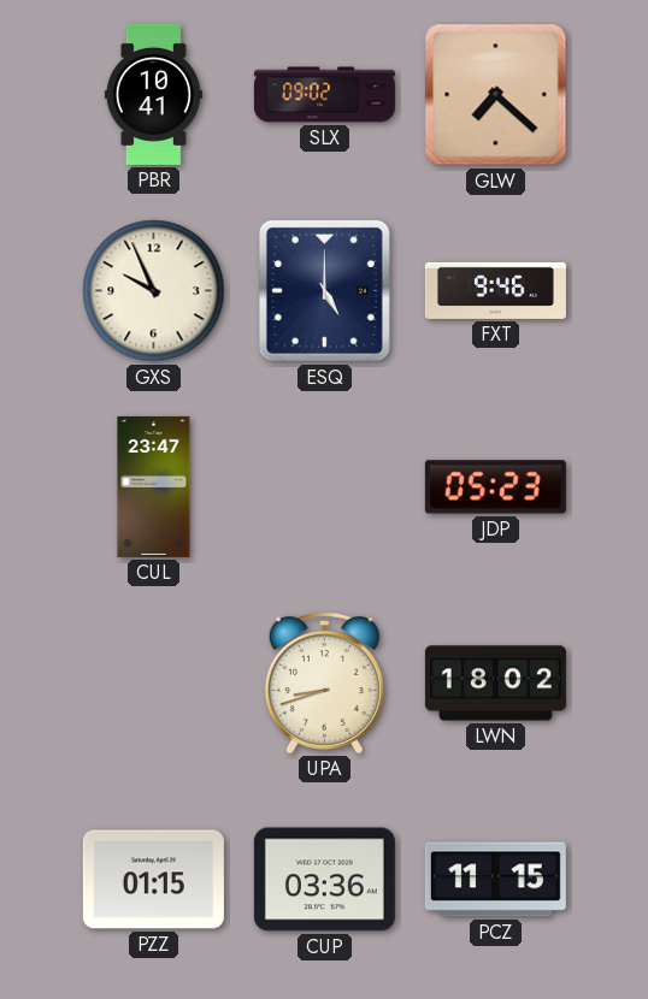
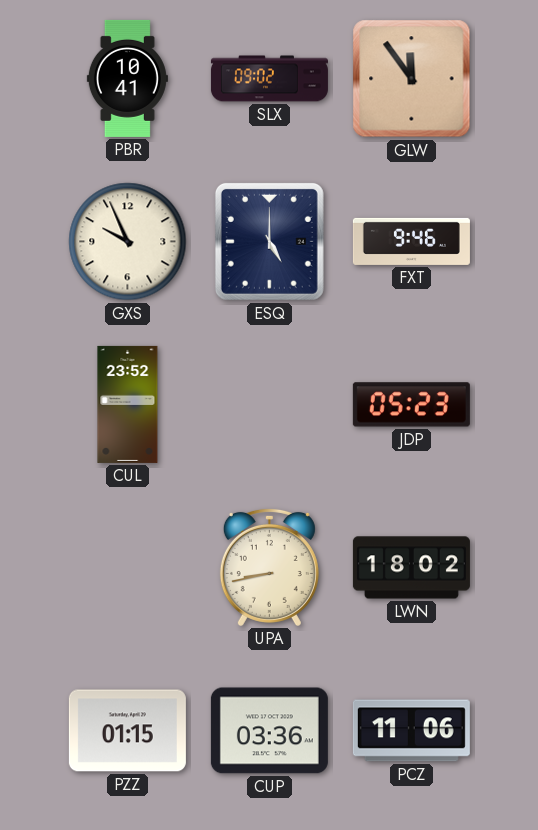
GLW: 7:22 -> 11:54 (412, 79)
CUL: 23:47 -> 23:52 (128, 404)
UPA: 8:42 -> 8:43 (269, 567)
PCZ: 11:15 -> 11:06 (411, 731)
